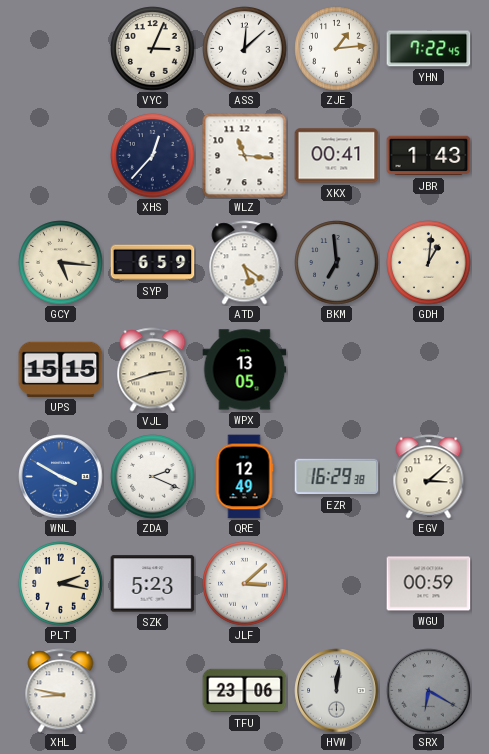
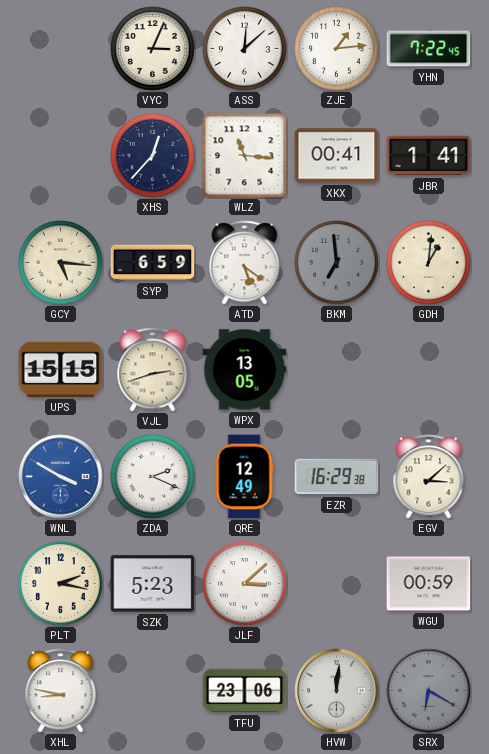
JBR: 1:43 -> 1:41 (429, 156)
